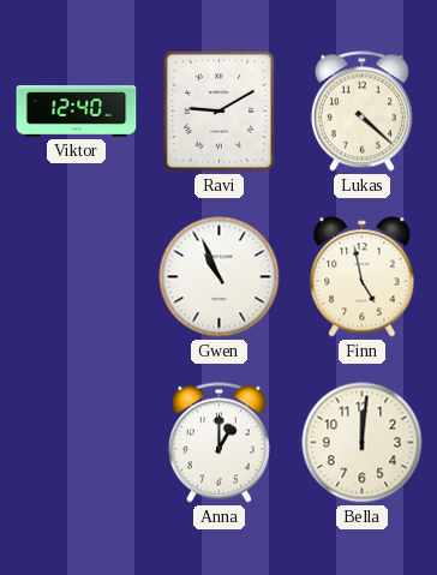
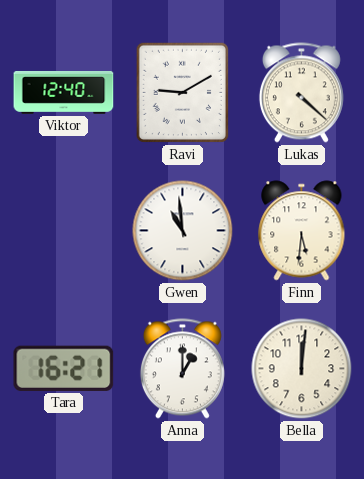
Gwen: 10:56 -> 10:59 (183, 231)
Finn: 4:58 -> 5:31 (302, 231)
Tara: none -> 16:21 (64, 368)
